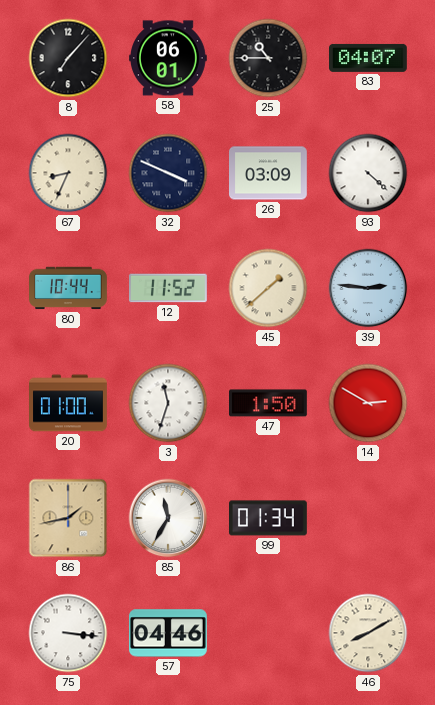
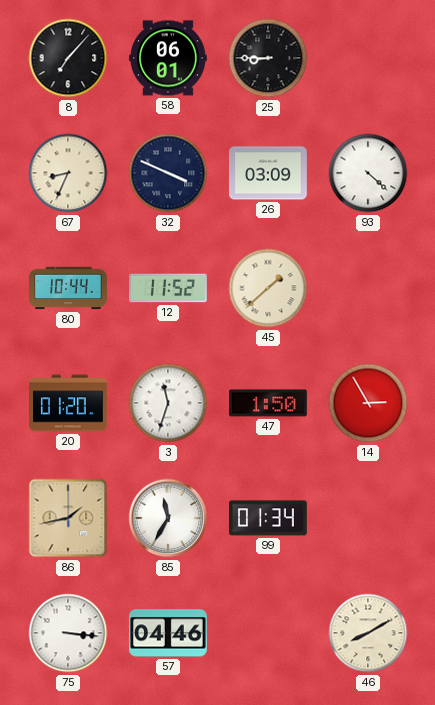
25: 10:45 -> 8:45 (268, 58)
83: 04:07 -> none (369, 58)
39: 2:46 -> none (368, 288)
20: 01:00 -> 01:20 (69, 403)
14: 2:50 -> 2:55 (368, 403)
